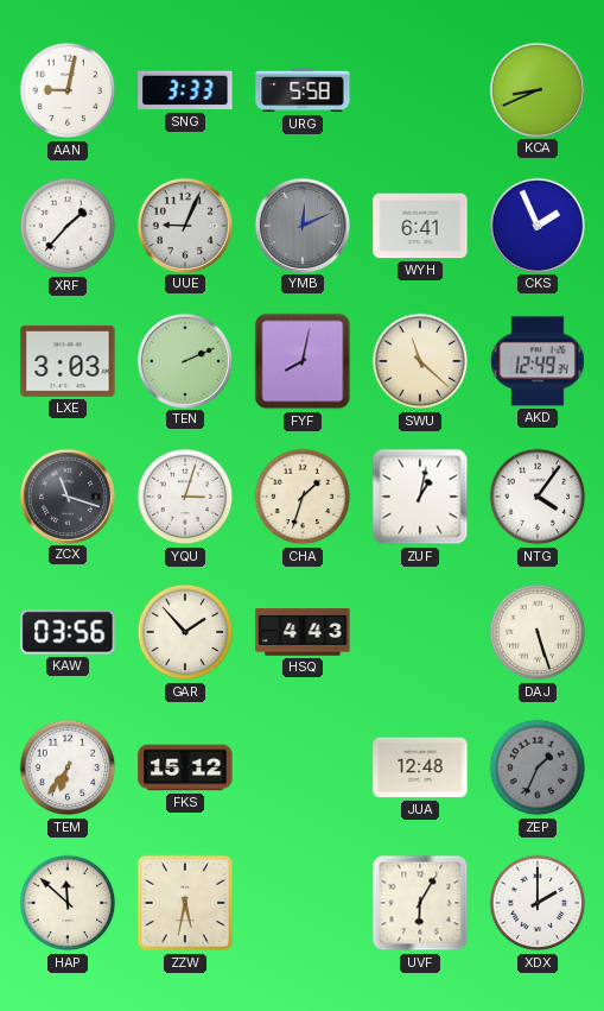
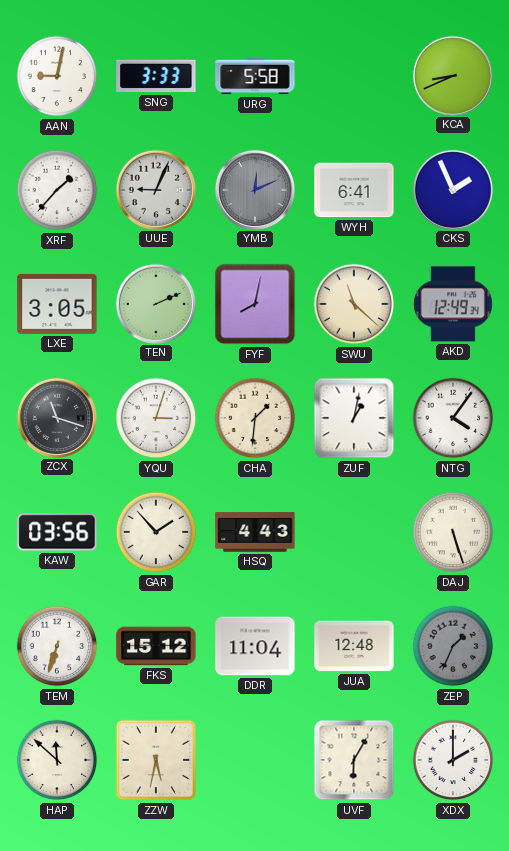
LXE: 3:03 -> 3:05 (57, 304)
CHA: 1:33 -> 1:31 (255, 418)
TEM: 6:36 -> 6:33 (57, 646)
DDR: none -> 11:04 (255, 646)
